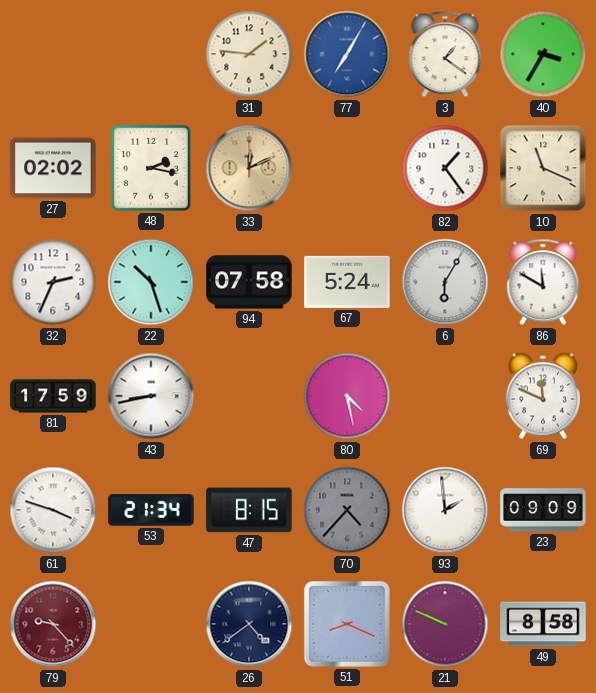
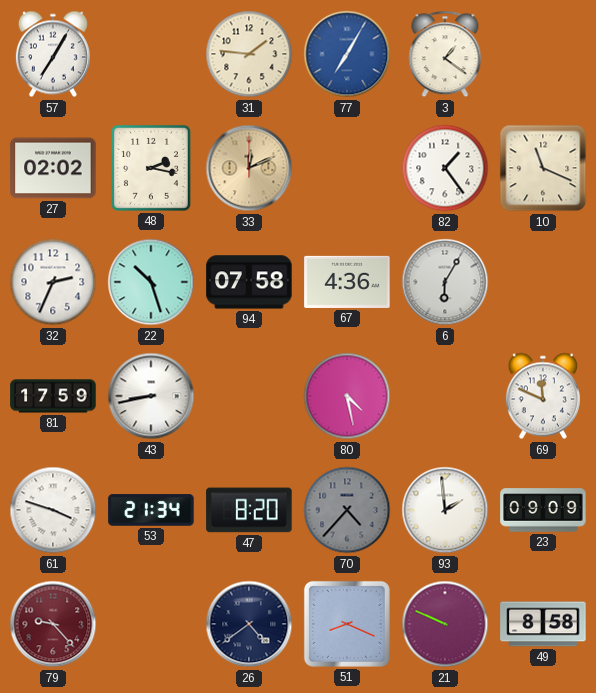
57: none -> 7:05 (53, 54)
40: 3:35 -> none (543, 54)
67: 5:24 -> 4:36 (347, 282)
86: 11:50 -> none (543, 282)
47: 8:15 -> 8:20 (249, 510)
